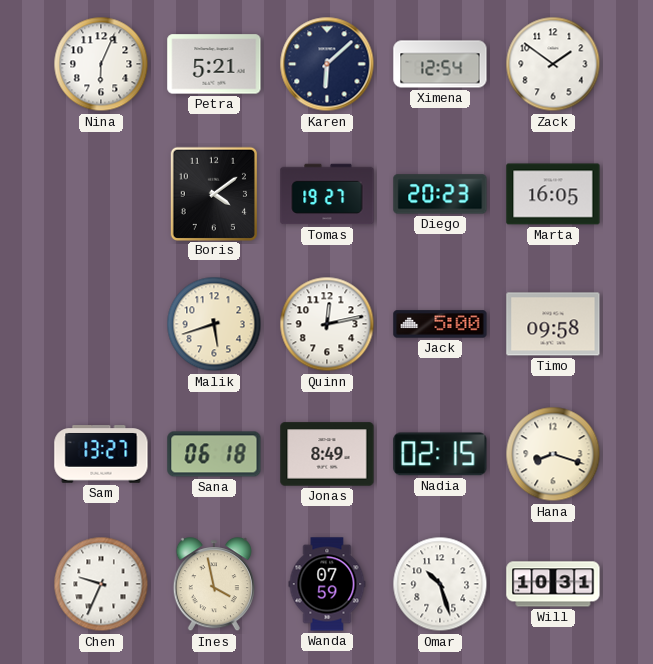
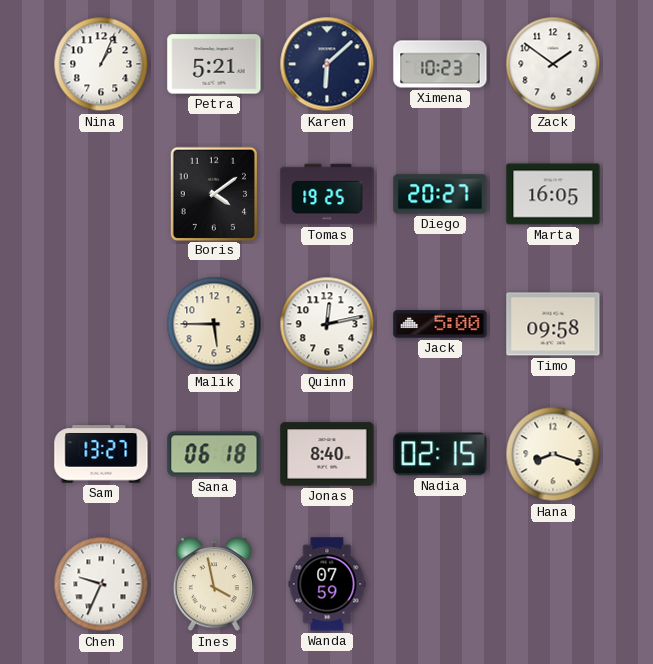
Nina: 6:04 -> 1:04 (101, 64)
Ximena: 12:54 -> 10:23 (440, 64)
Tomas: 19:27 -> 19:25 (327, 194)
Diego: 20:23 -> 20:27 (440, 194)
Malik: 5:42 -> 5:45 (214, 324)
Jonas: 8:49 -> 8:40 (327, 454)
Omar: 10:27 -> none (440, 584)
Will: 10:31 -> none (553, 584)
